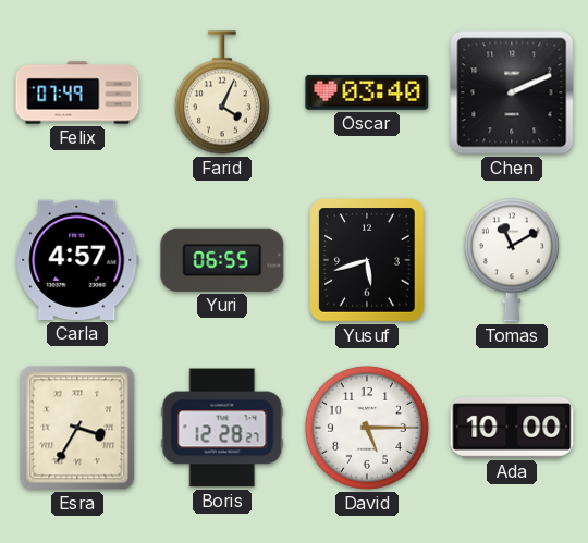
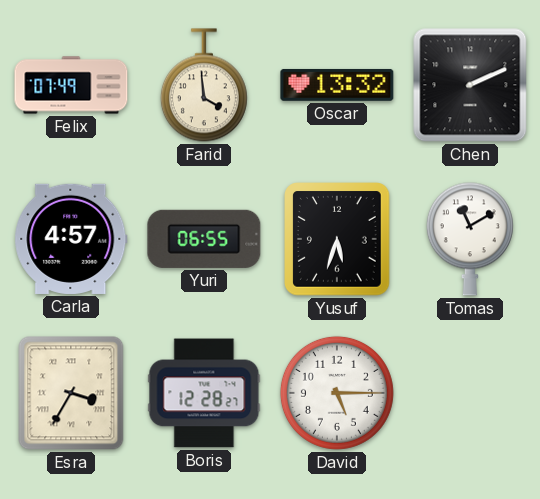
Farid: 4:04 -> 3:59 (204, 85)
Oscar: 03:40 -> 13:32 (337, 85)
Yusuf: 5:42 -> 5:33 (338, 239)
Ada: 10:00 -> none (512, 428)
